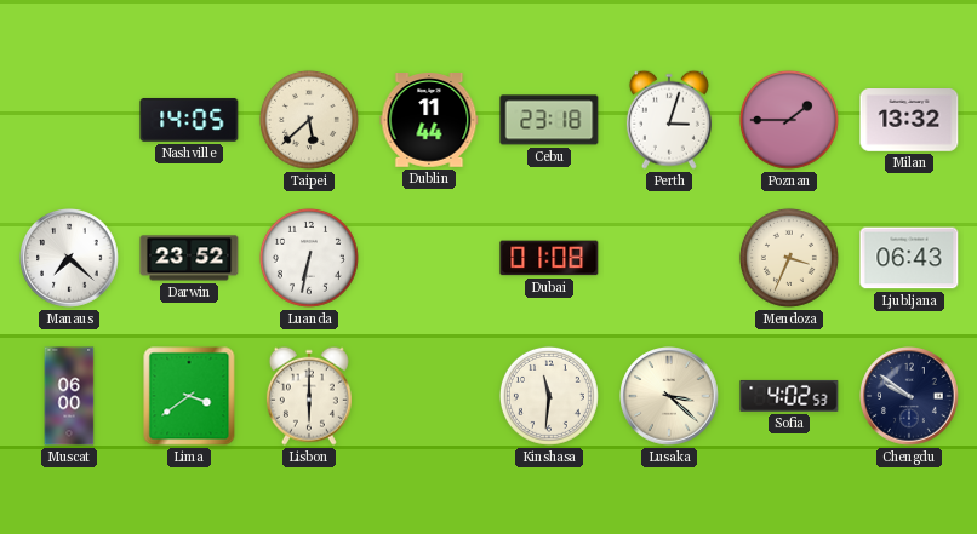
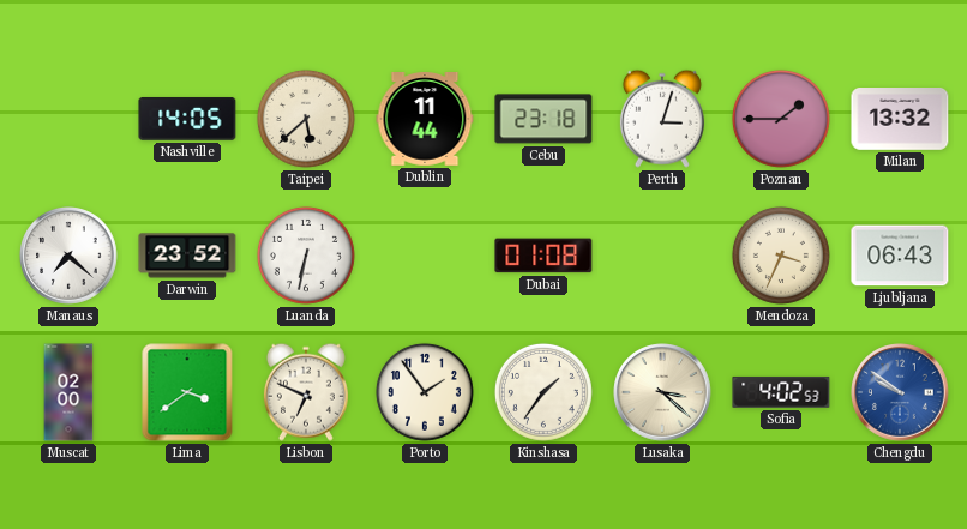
Muscat: 06:00 -> 02:00 (68, 392)
Lisbon: 6:00 -> 6:49 (306, 392)
Porto: none -> 1:54 (425, 392)
Kinshasa: 11:31 -> 1:36 (543, 392)
Chengdu dial: navy -> blue (900, 392)
